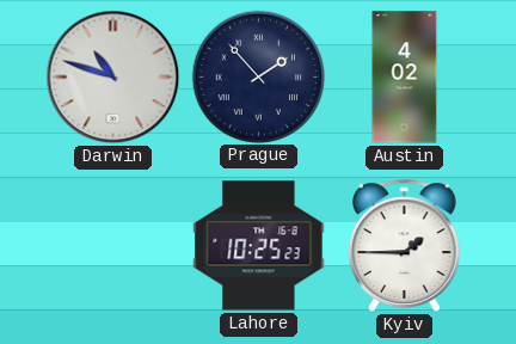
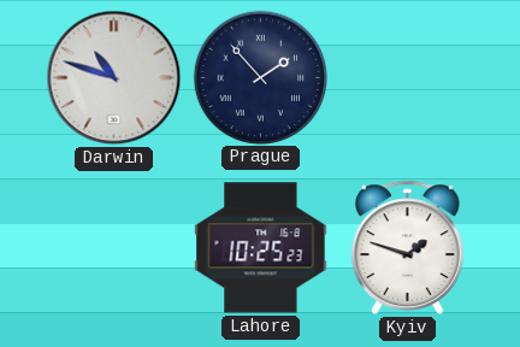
Austin: 4:02 -> none (405, 78)
Kyiv: 1:45 -> 1:48 (408, 247)
